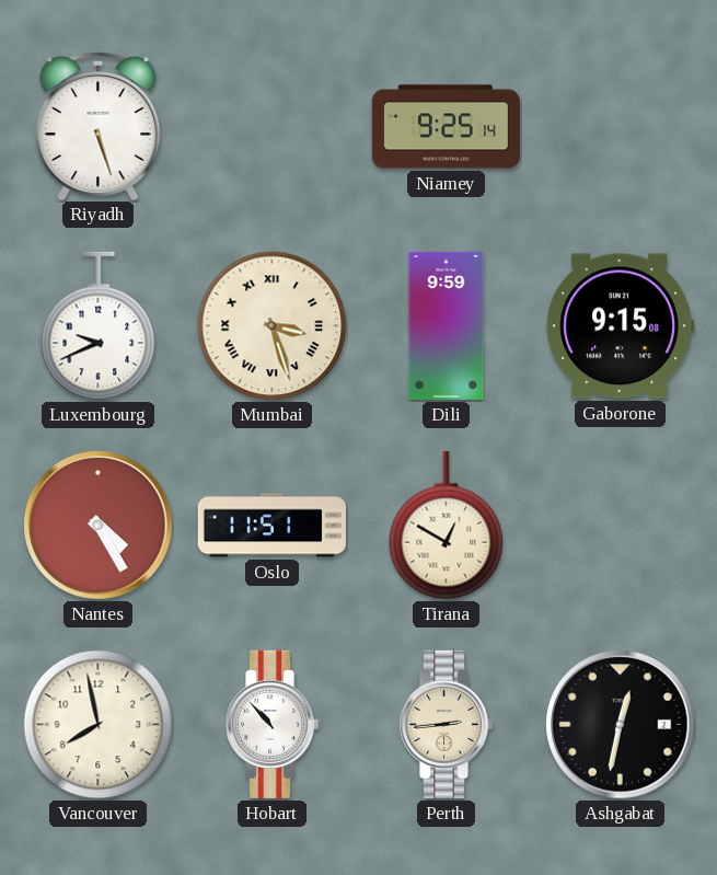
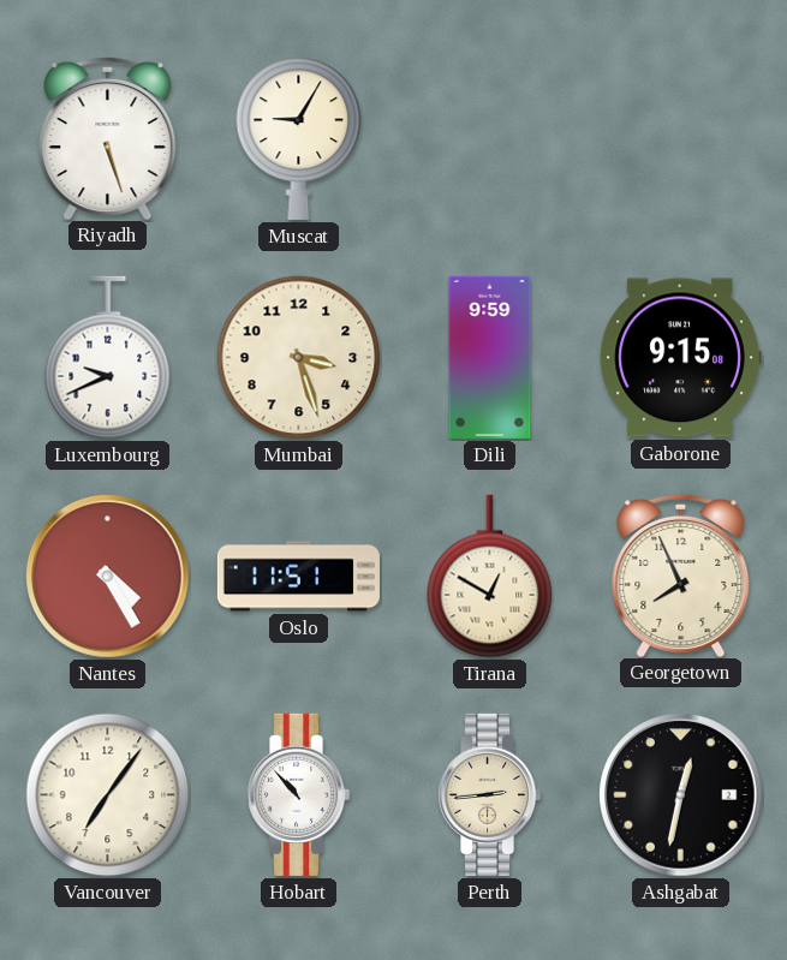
Muscat: none -> 9:05 (299, 138)
Niamey: 9:25 -> none (446, 127)
Mumbai numerals: Roman -> Arabic (299, 358)
Georgetown: none -> 7:56 (681, 574)
Vancouver: 7:58 -> 7:06 (108, 795)
